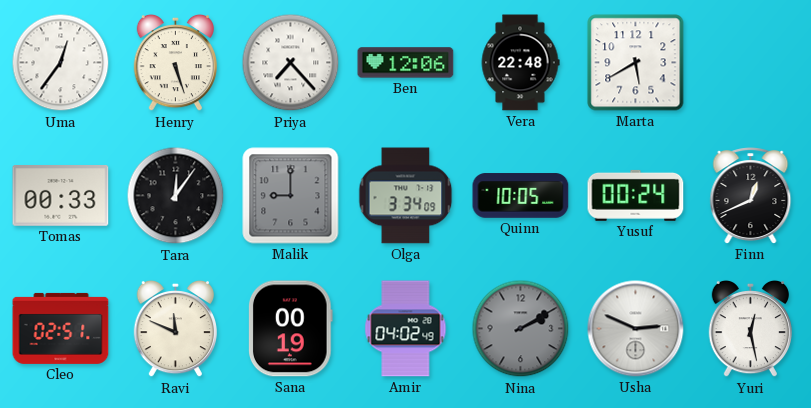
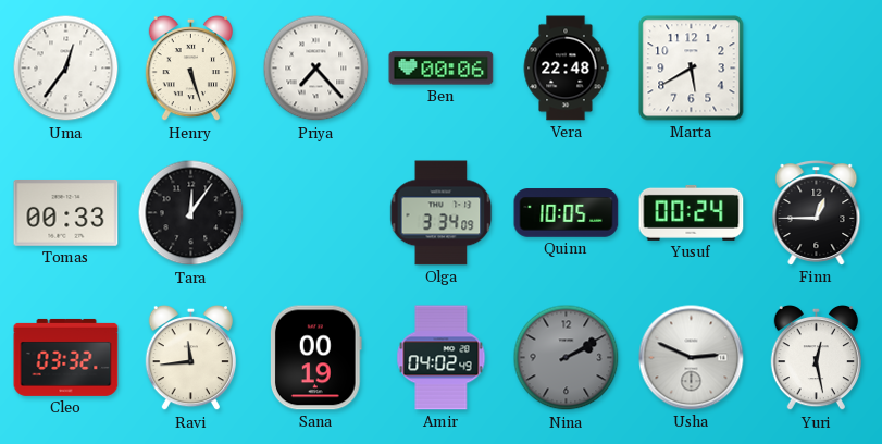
Ben: 12:06 -> 00:06 (442, 69)
Malik: 9:00 -> none (291, 196)
Finn: 12:41 -> 12:45 (817, 213)
Cleo: 02:51 -> 03:32 (66, 357)
Ravi: 11:49 -> 11:44 (190, 358)
